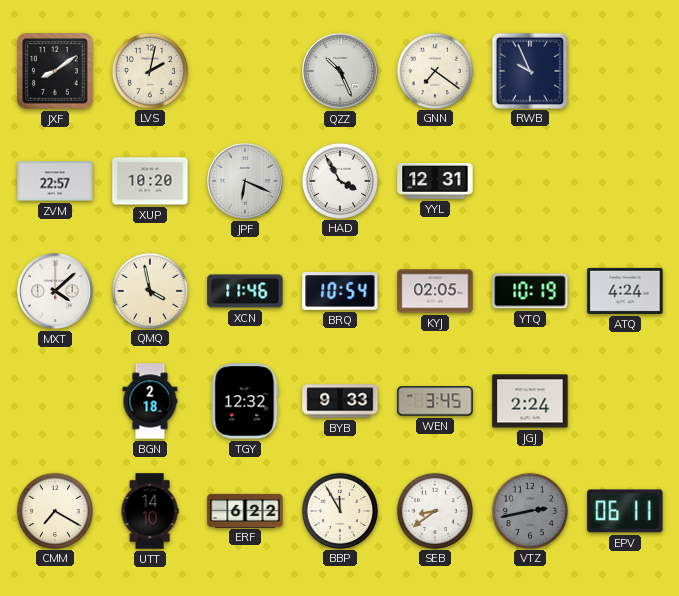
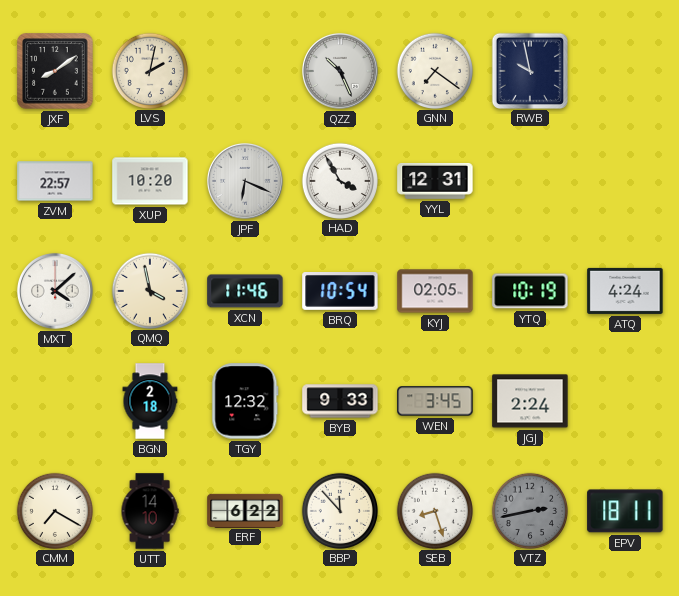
RWB: 9:56 -> 9:58 (529, 70)
BBP: 11:55 -> 11:53 (339, 510)
SEB: 8:39 -> 8:27 (434, 510)
EPV: 06:11 -> 18:11 (625, 511)
